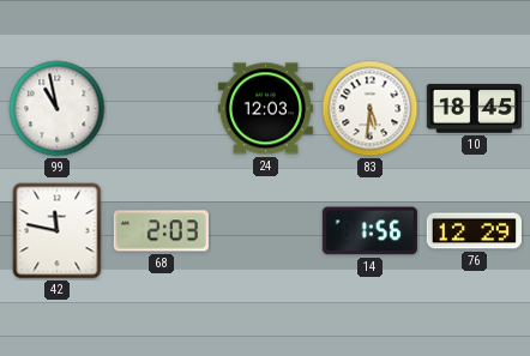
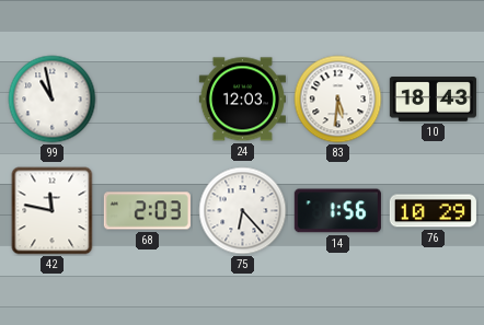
10: 18:45 -> 18:43 (433, 100)
75: none -> 6:23 (243, 211)
76: 12:29 -> 10:29 (433, 211)
